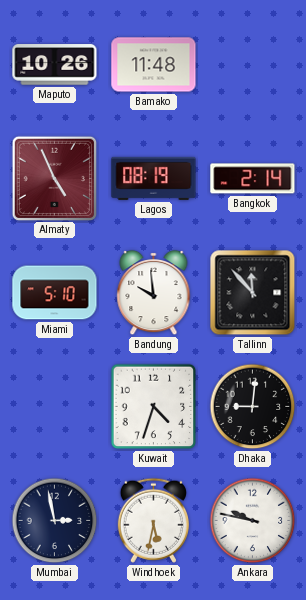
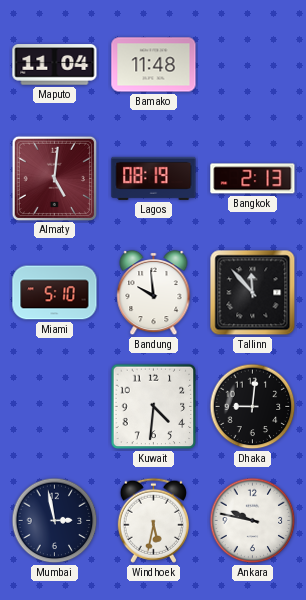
Maputo: 10:26 -> 11:04 (55, 65)
Almaty: 4:56 -> 5:01 (54, 178)
Bangkok: 2:14 -> 2:13 (253, 179)
Kuwait: 4:33 -> 4:31 (154, 407)
